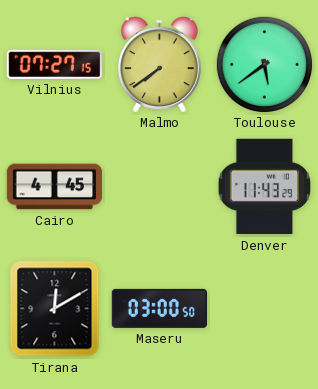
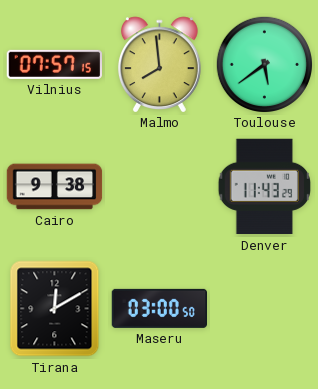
Vilnius: 07:27 -> 07:57 (54, 64)
Malmo: 7:39 -> 7:59 (159, 64)
Cairo: 4:45 -> 9:38 (55, 187)
